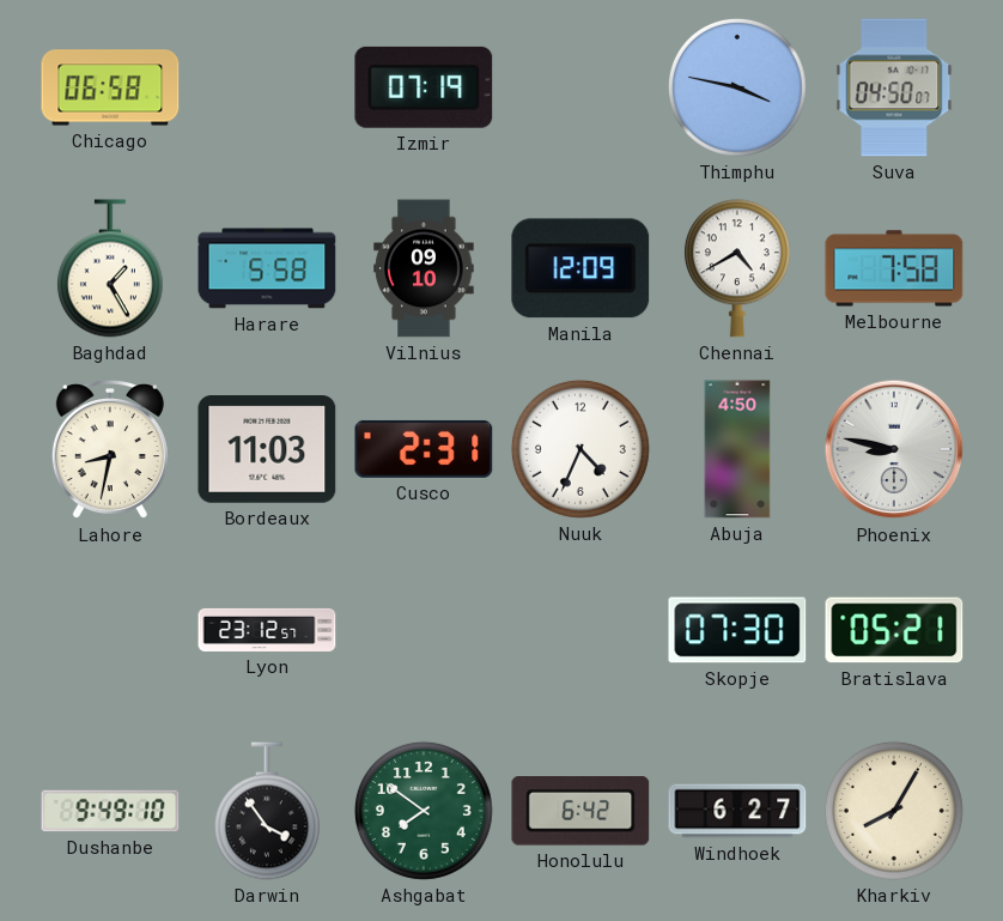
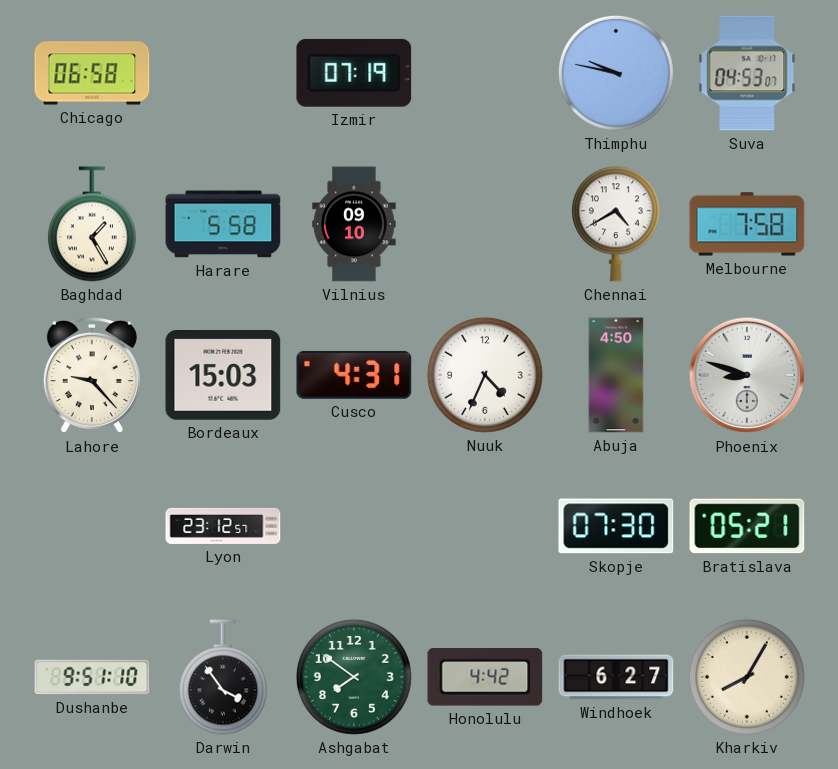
Thimphu: 3:47 -> 9:47 (616, 73)
Suva: 04:50 -> 04:53 (747, 73)
Manila: 12:09 -> none (580, 268)
Lahore: 8:32 -> 9:23 (92, 375)
Bordeaux: 11:03 -> 15:03 (223, 376)
Cusco: 2:31 -> 4:31 (354, 375)
Phoenix: 8:47 -> 8:48 (747, 375)
Dushanbe: 9:49 -> 9:51 (92, 677)
Honolulu: 6:42 -> 4:42 (485, 677)
